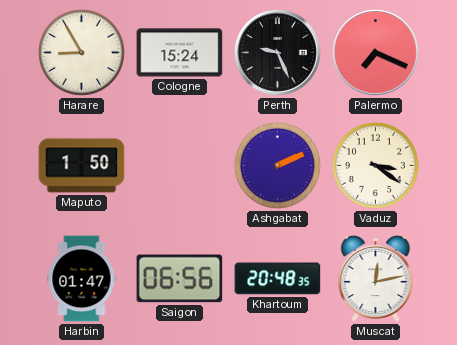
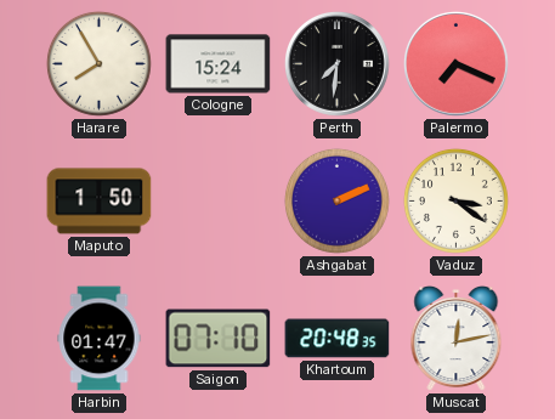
Harare: 8:55 -> 7:55 (98, 63)
Perth: 9:26 -> 7:31 (338, 64)
Saigon: 06:56 -> 07:10 (219, 339)
